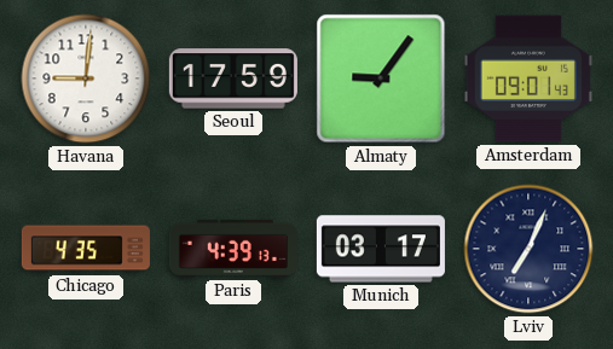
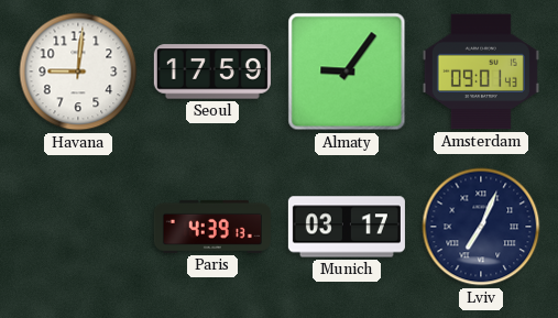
Chicago: 4:35 -> none (86, 249)
